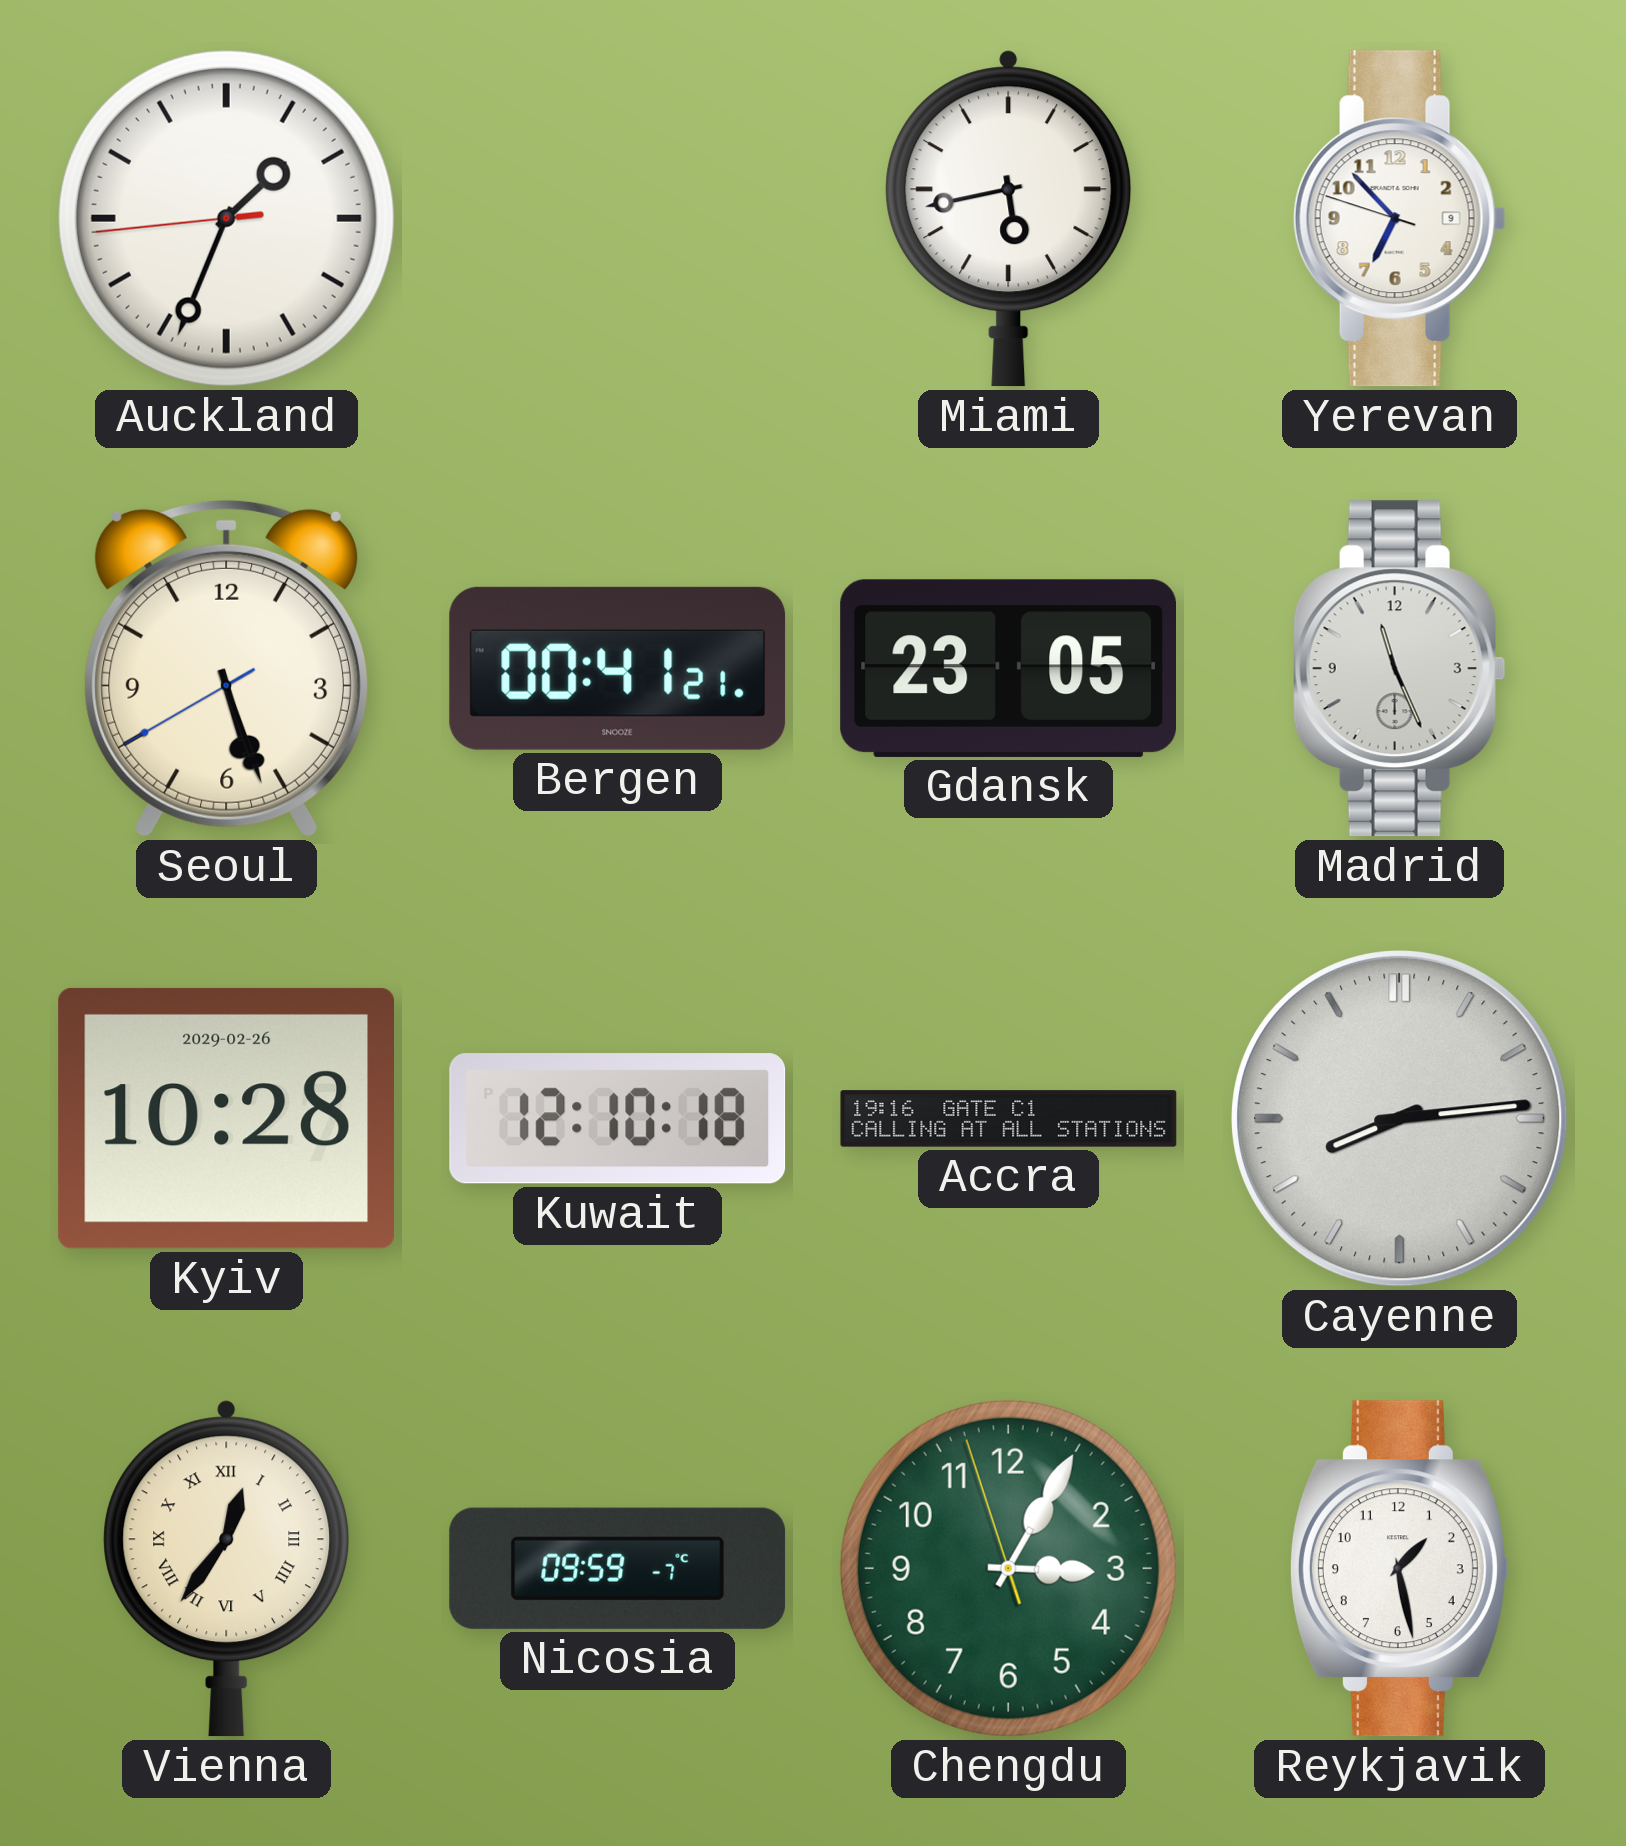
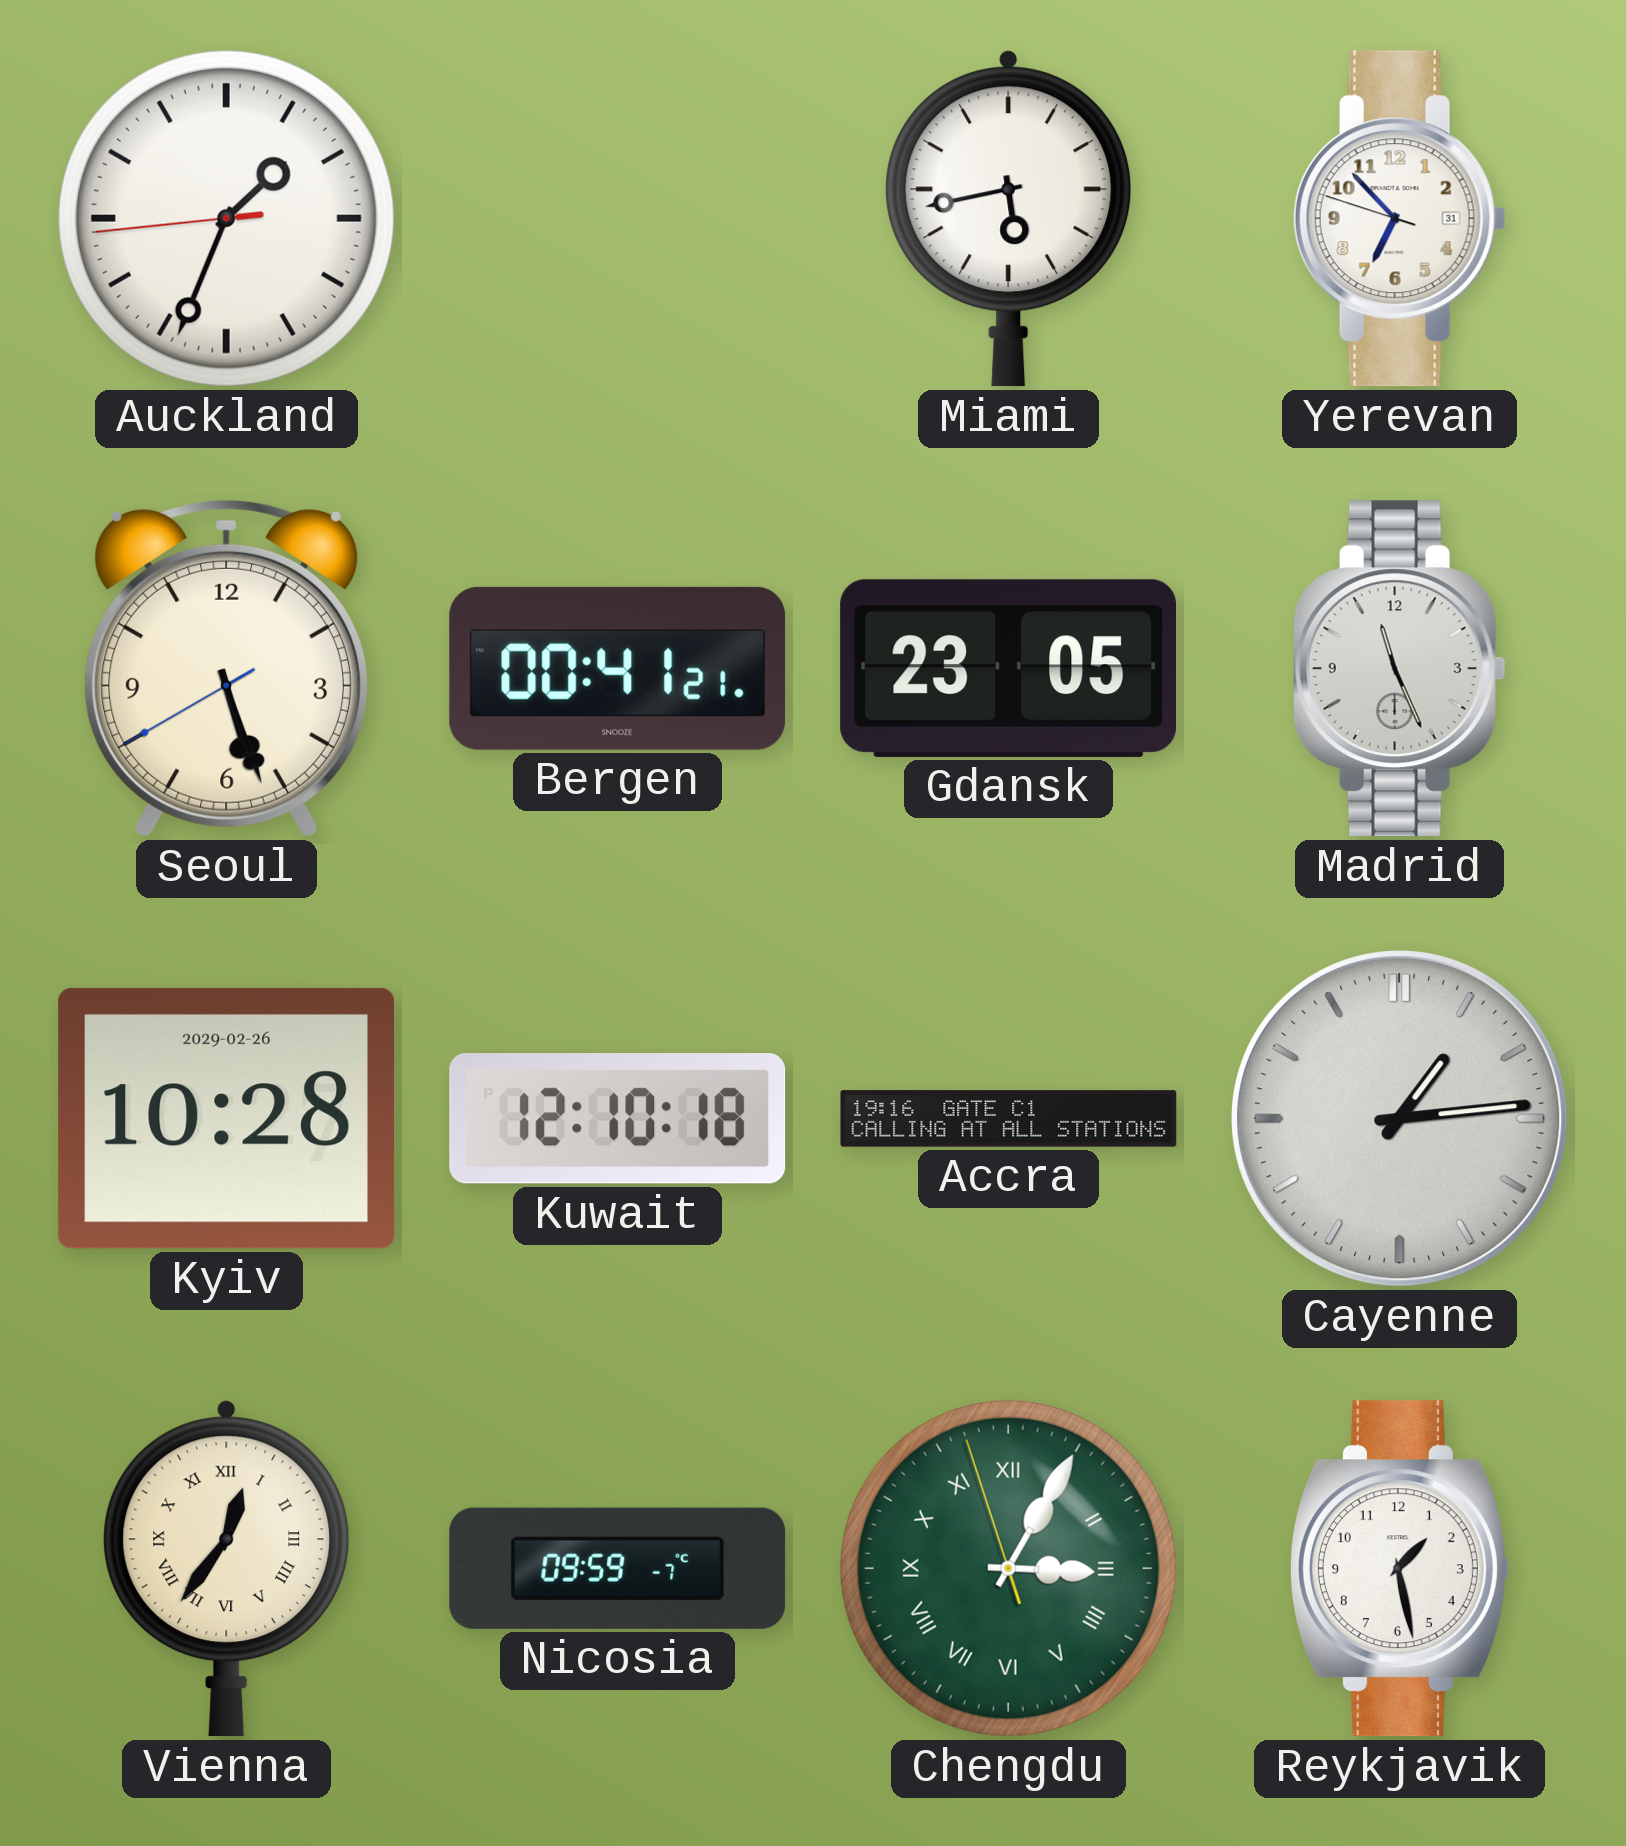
Yerevan date: 9 -> 31 (1399, 219)
Cayenne: 8:14 -> 1:14 (1400, 1119)
Chengdu numerals: Arabic -> Roman (1008, 1568)
